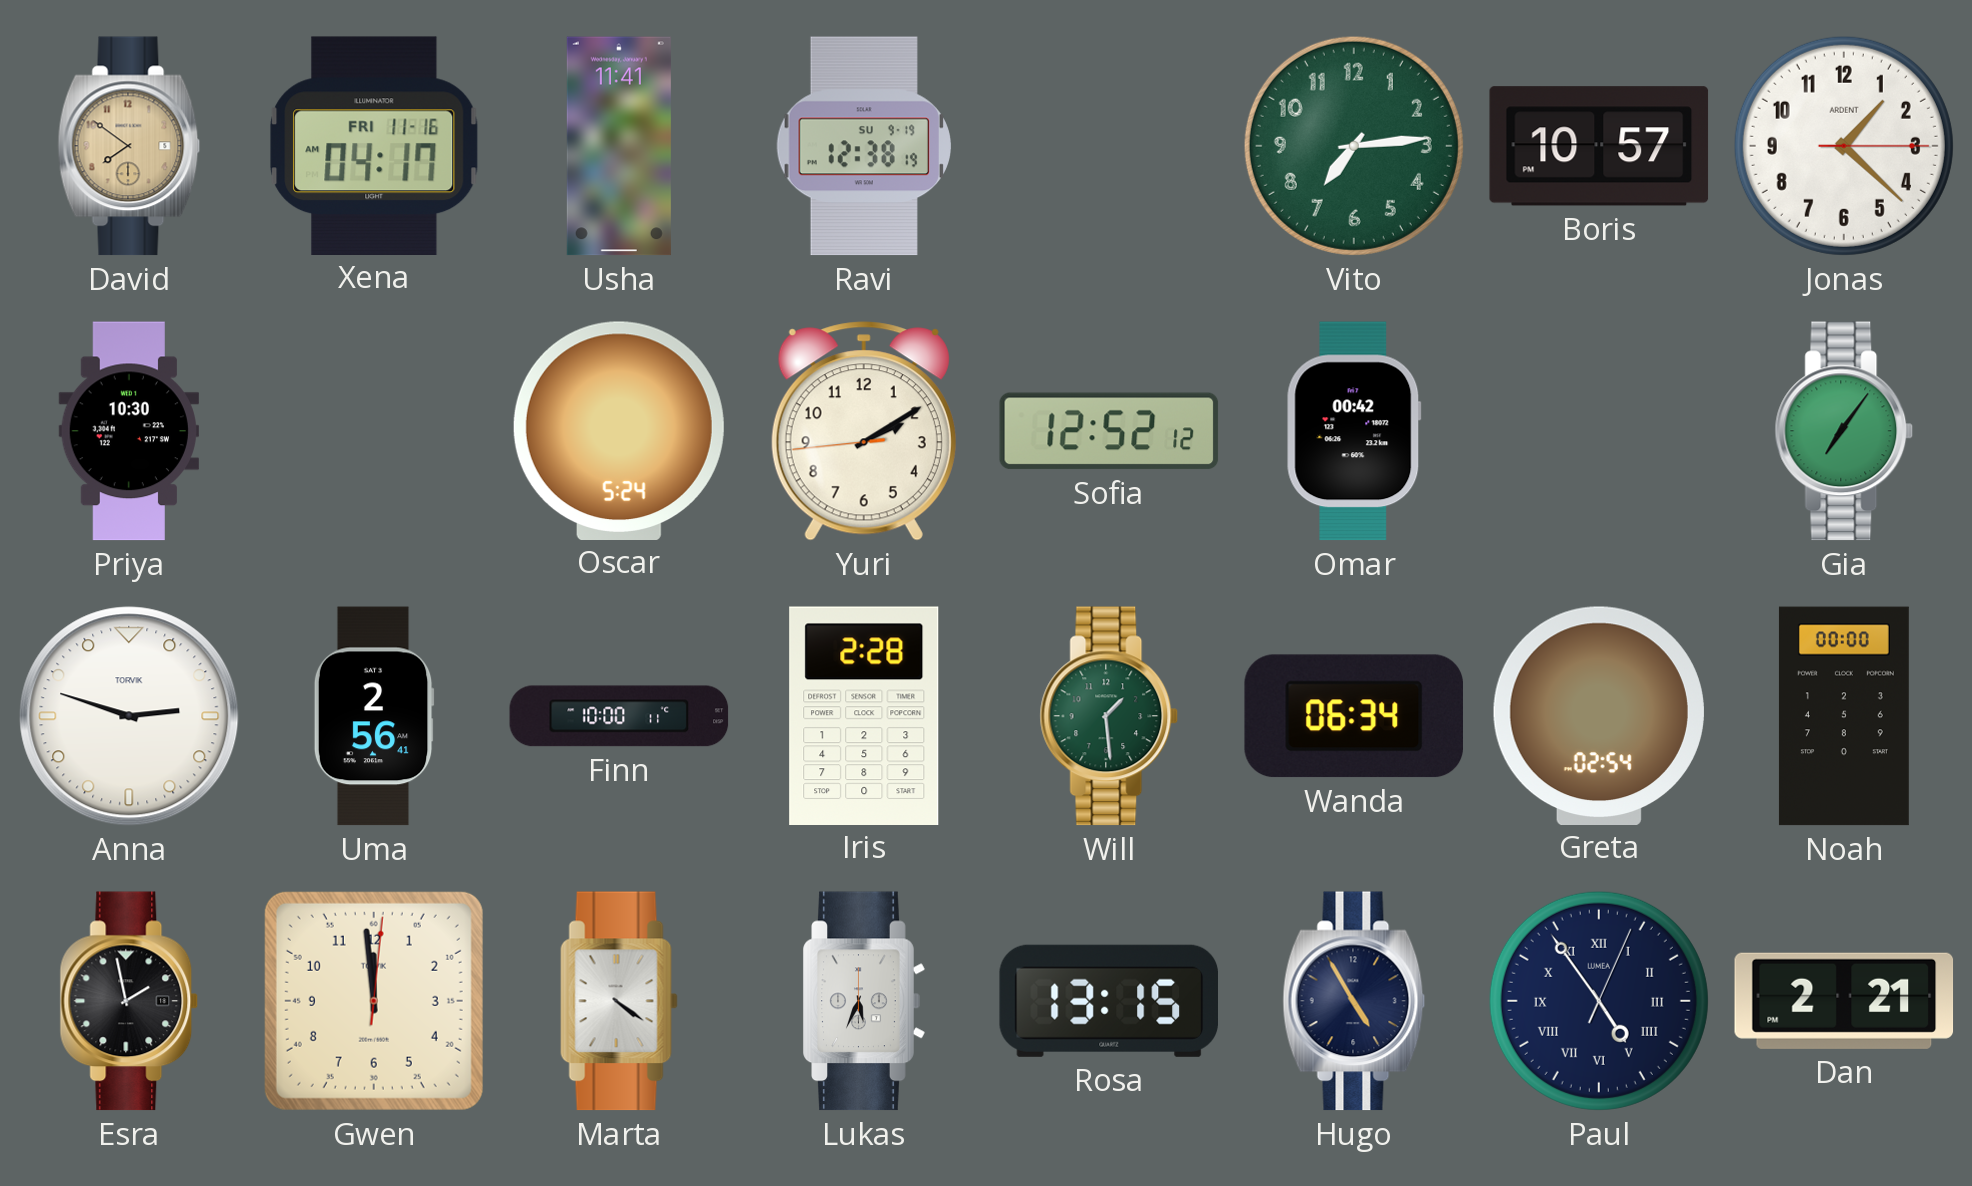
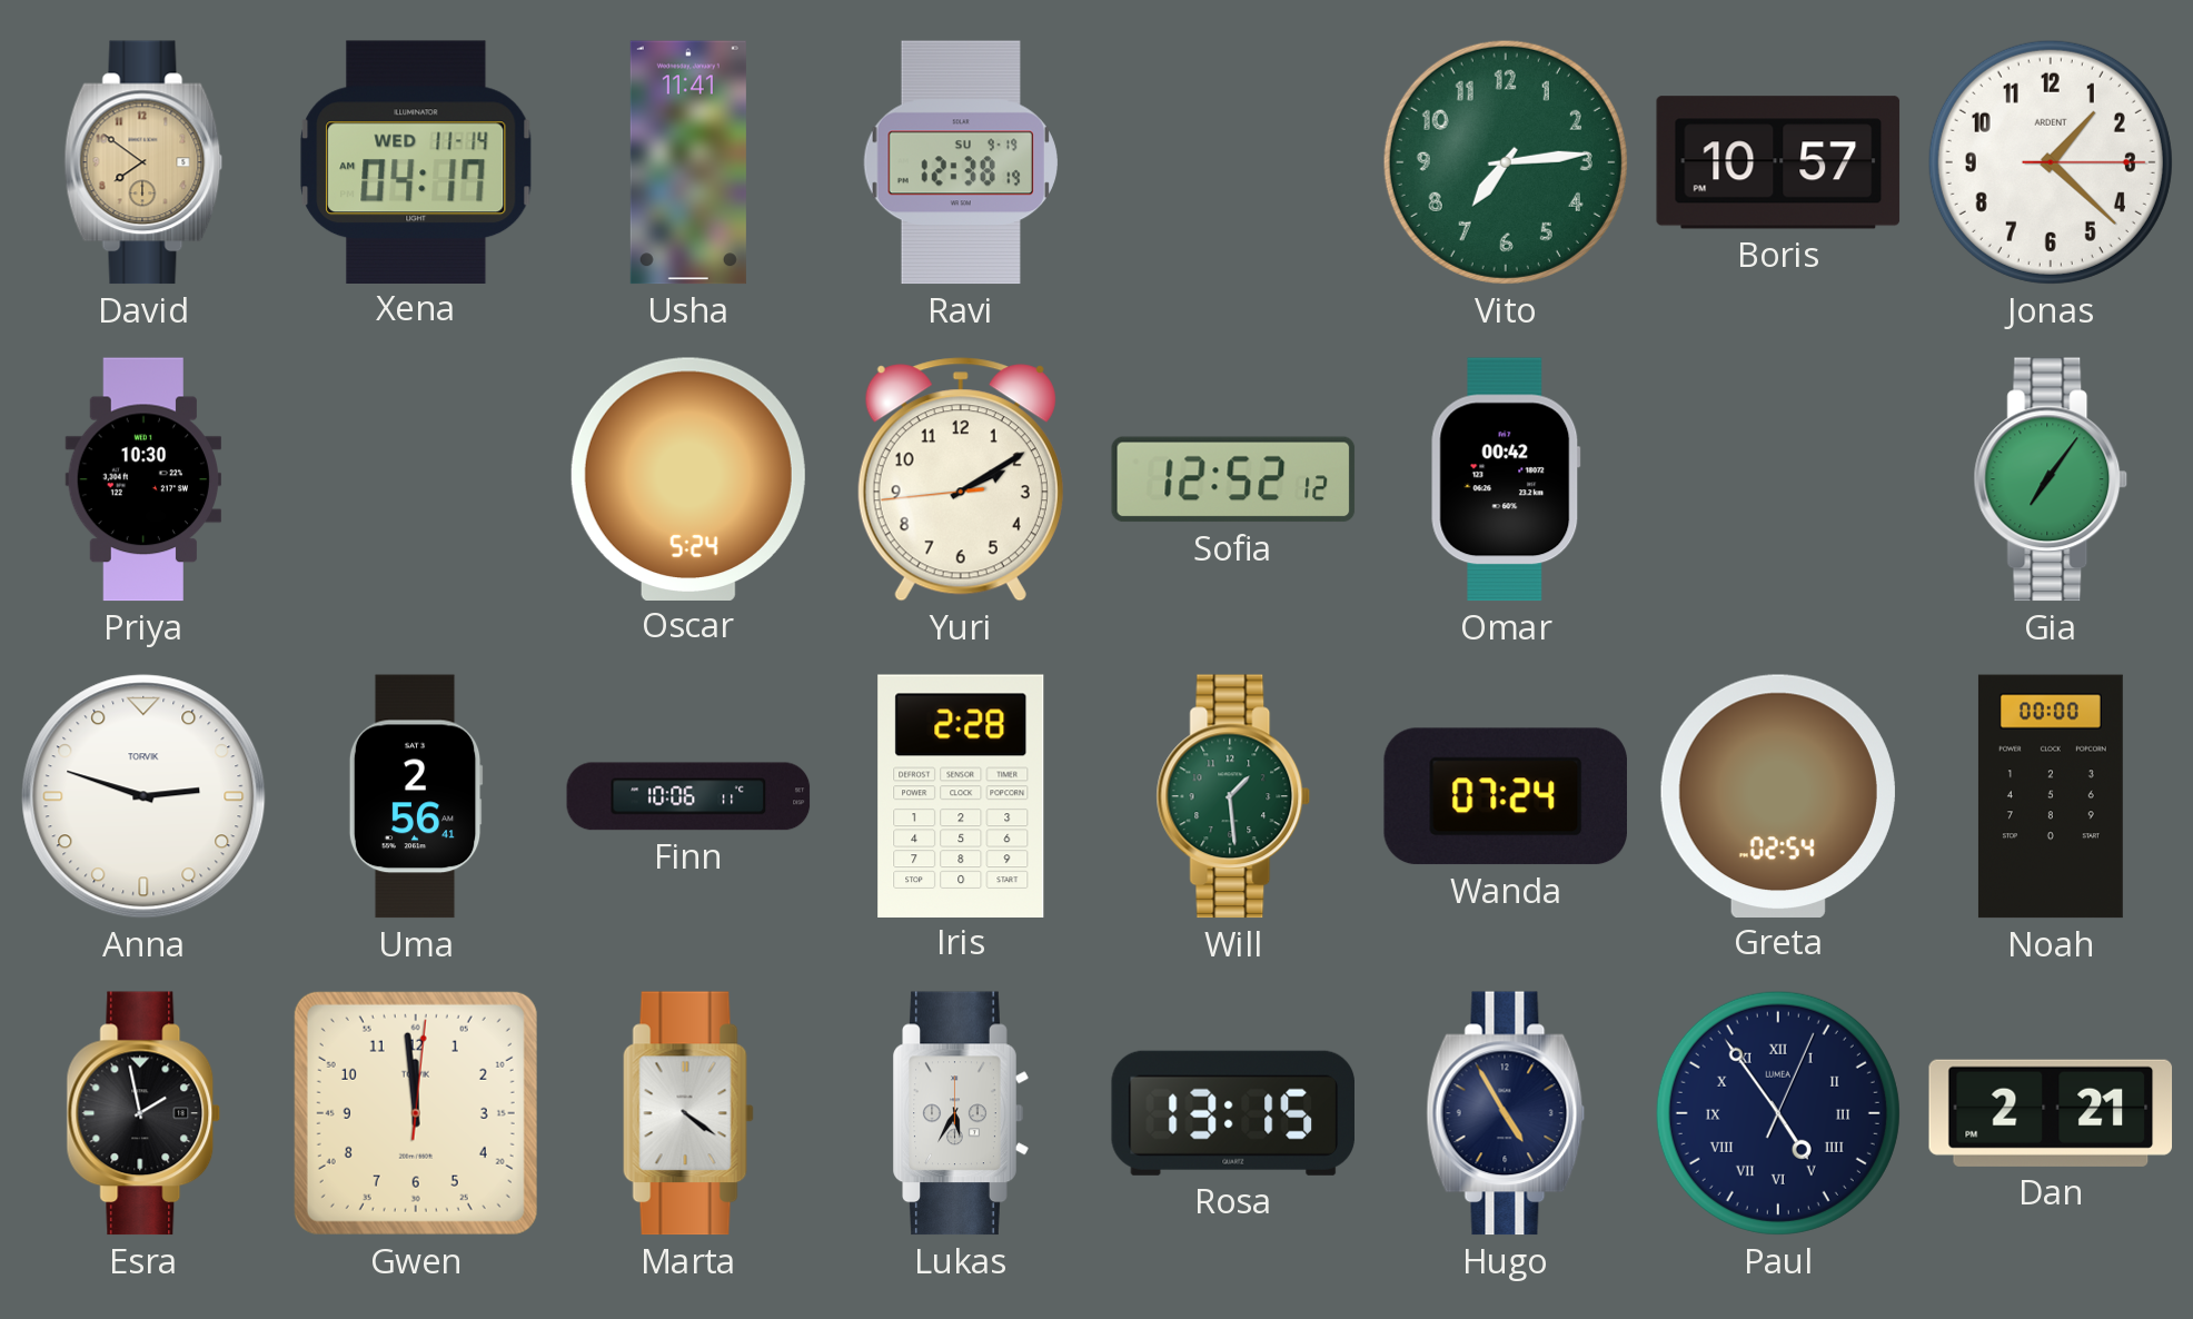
Xena date: FRI 11-16 -> WED 11-14 (416, 161)
Finn: 10:00 -> 10:06 (688, 796)
Wanda: 06:34 -> 07:24 (1505, 796)
Lukas: 5:34 -> 5:35 (961, 1113)
